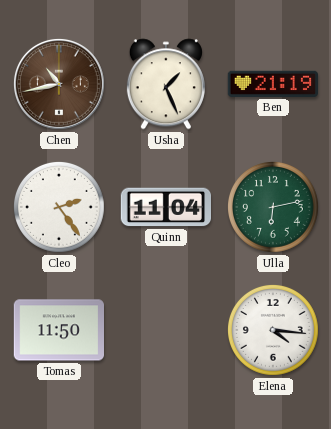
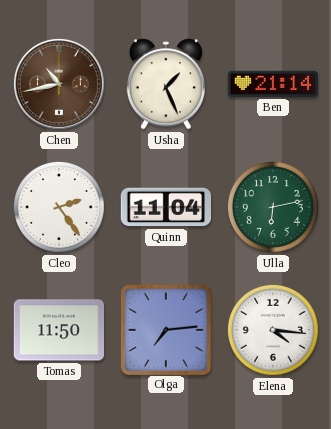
Ben: 21:19 -> 21:14 (272, 84)
Olga: none -> 7:14 (165, 329)
